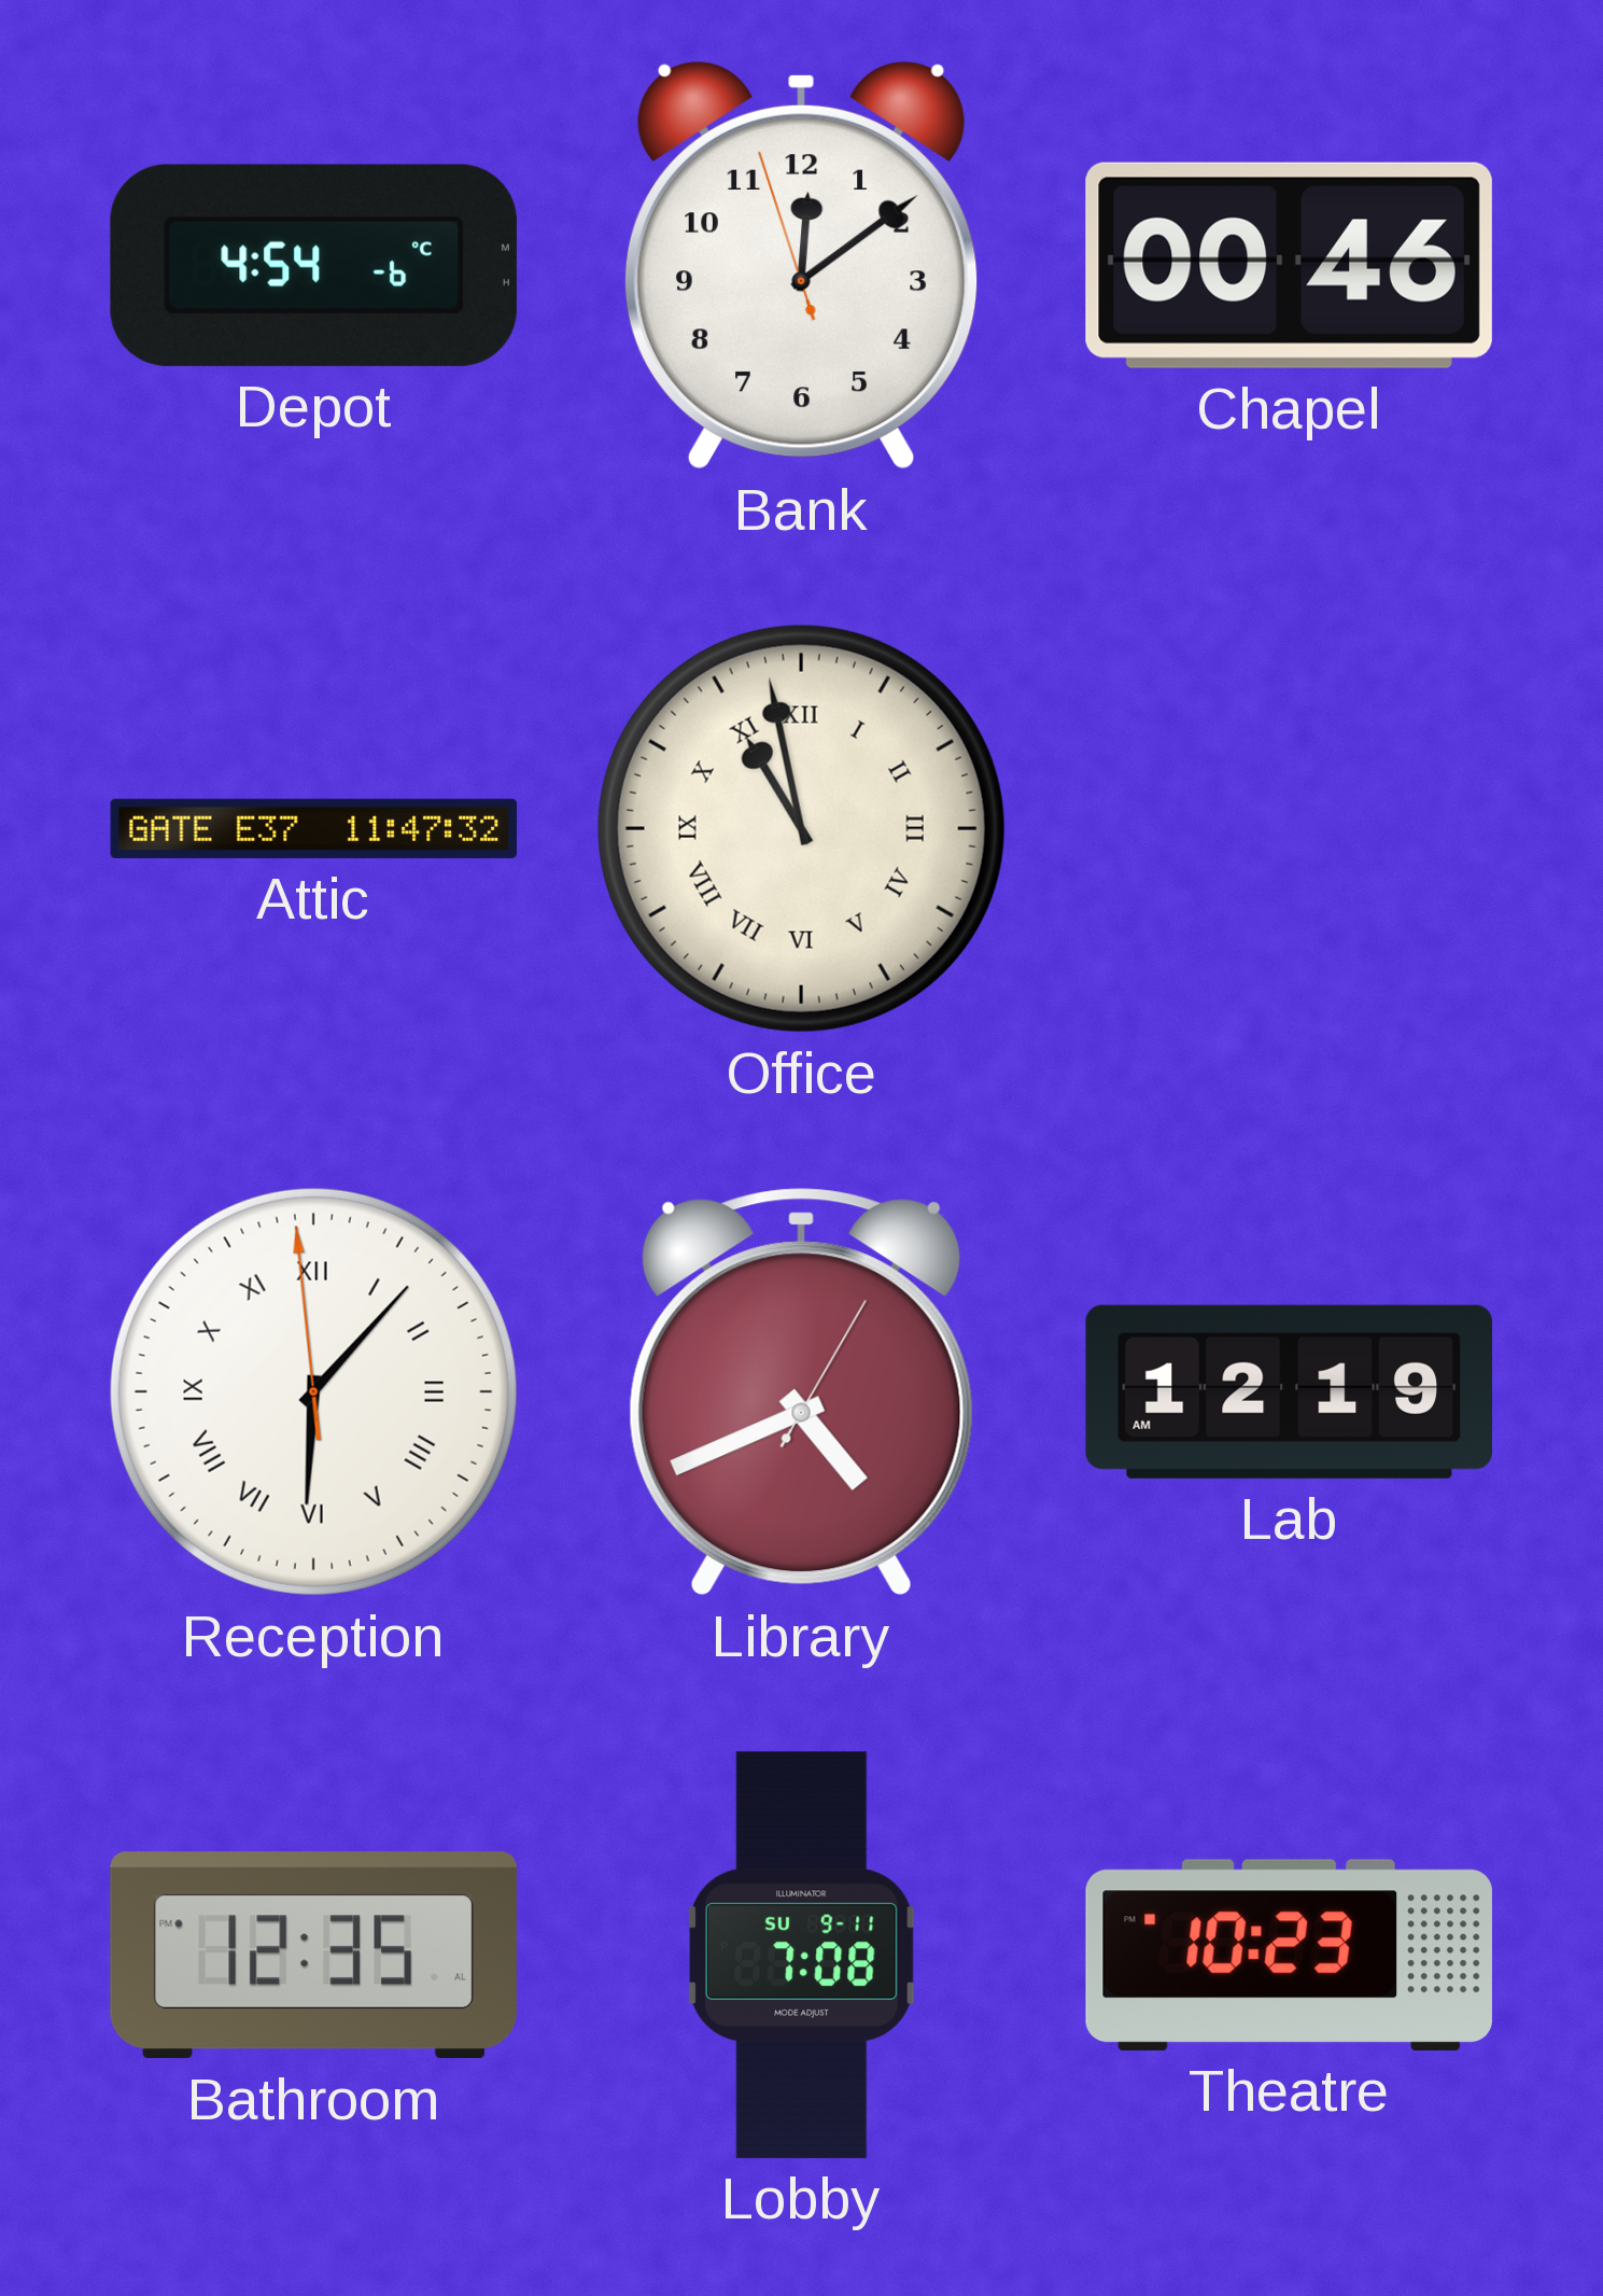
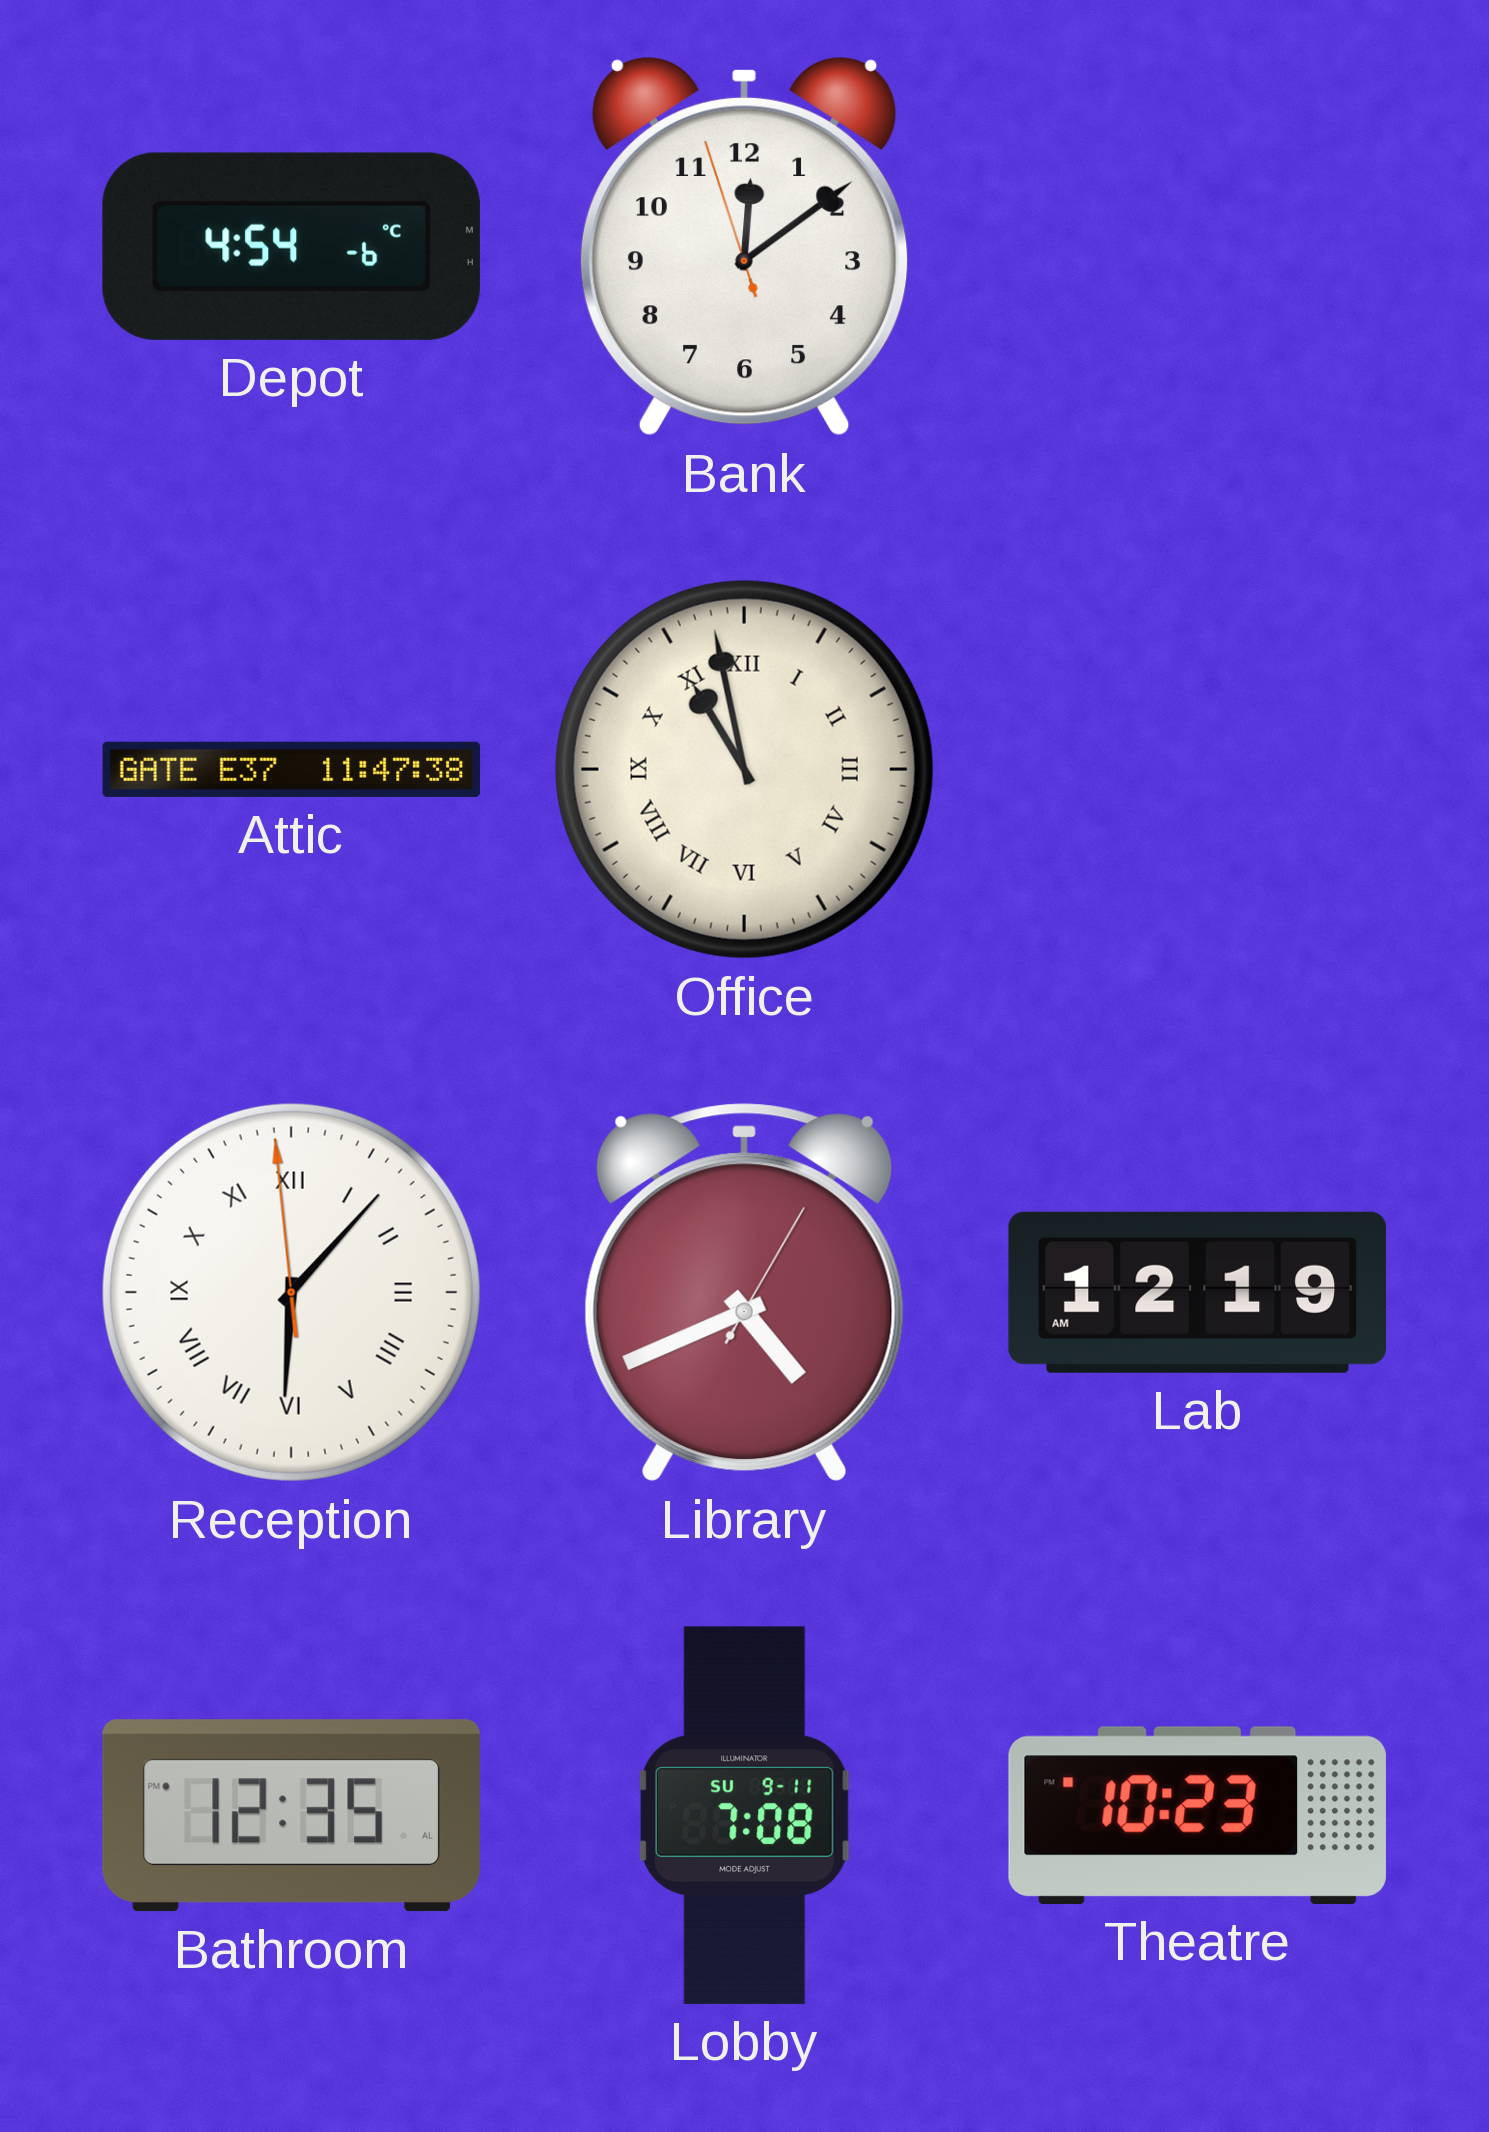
Chapel: 00:46 -> none (1289, 265)
Attic: 11:47:32 -> 11:47:38 (292, 769)
